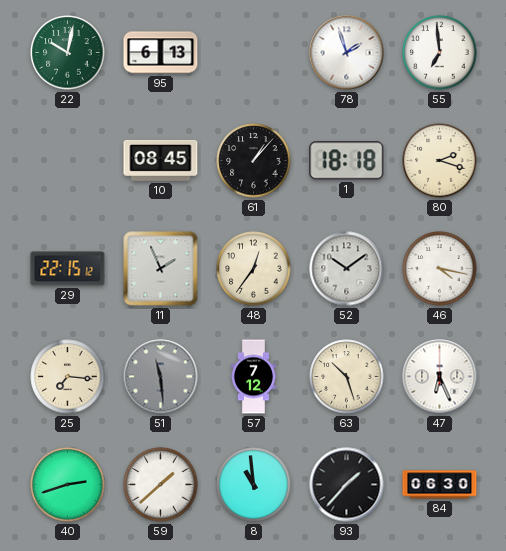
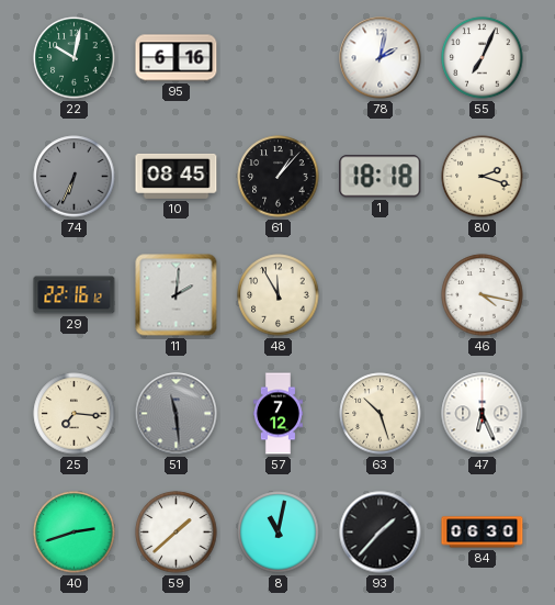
95: 6:13 -> 6:16 (177, 58)
78: 1:57 -> 2:02 (381, 58)
55: 6:59 -> 7:04 (483, 58)
74: none -> 6:34 (75, 177)
29: 22:15 -> 22:16 (75, 295)
11: 1:56 -> 2:01 (177, 295)
48: 12:36 -> 11:55 (279, 295)
52: 10:09 -> none (347, 269)
8: 10:59 -> 11:02 (279, 533)
